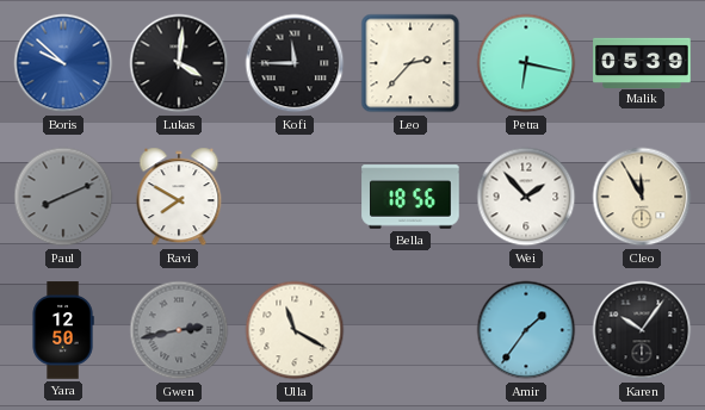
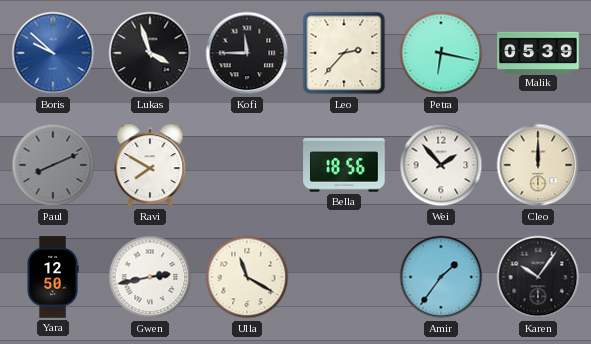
Lukas: 4:01 -> 3:57 (150, 53)
Cleo: 11:55 -> 12:00 (538, 165)
Gwen dial: grey -> white (150, 277)
